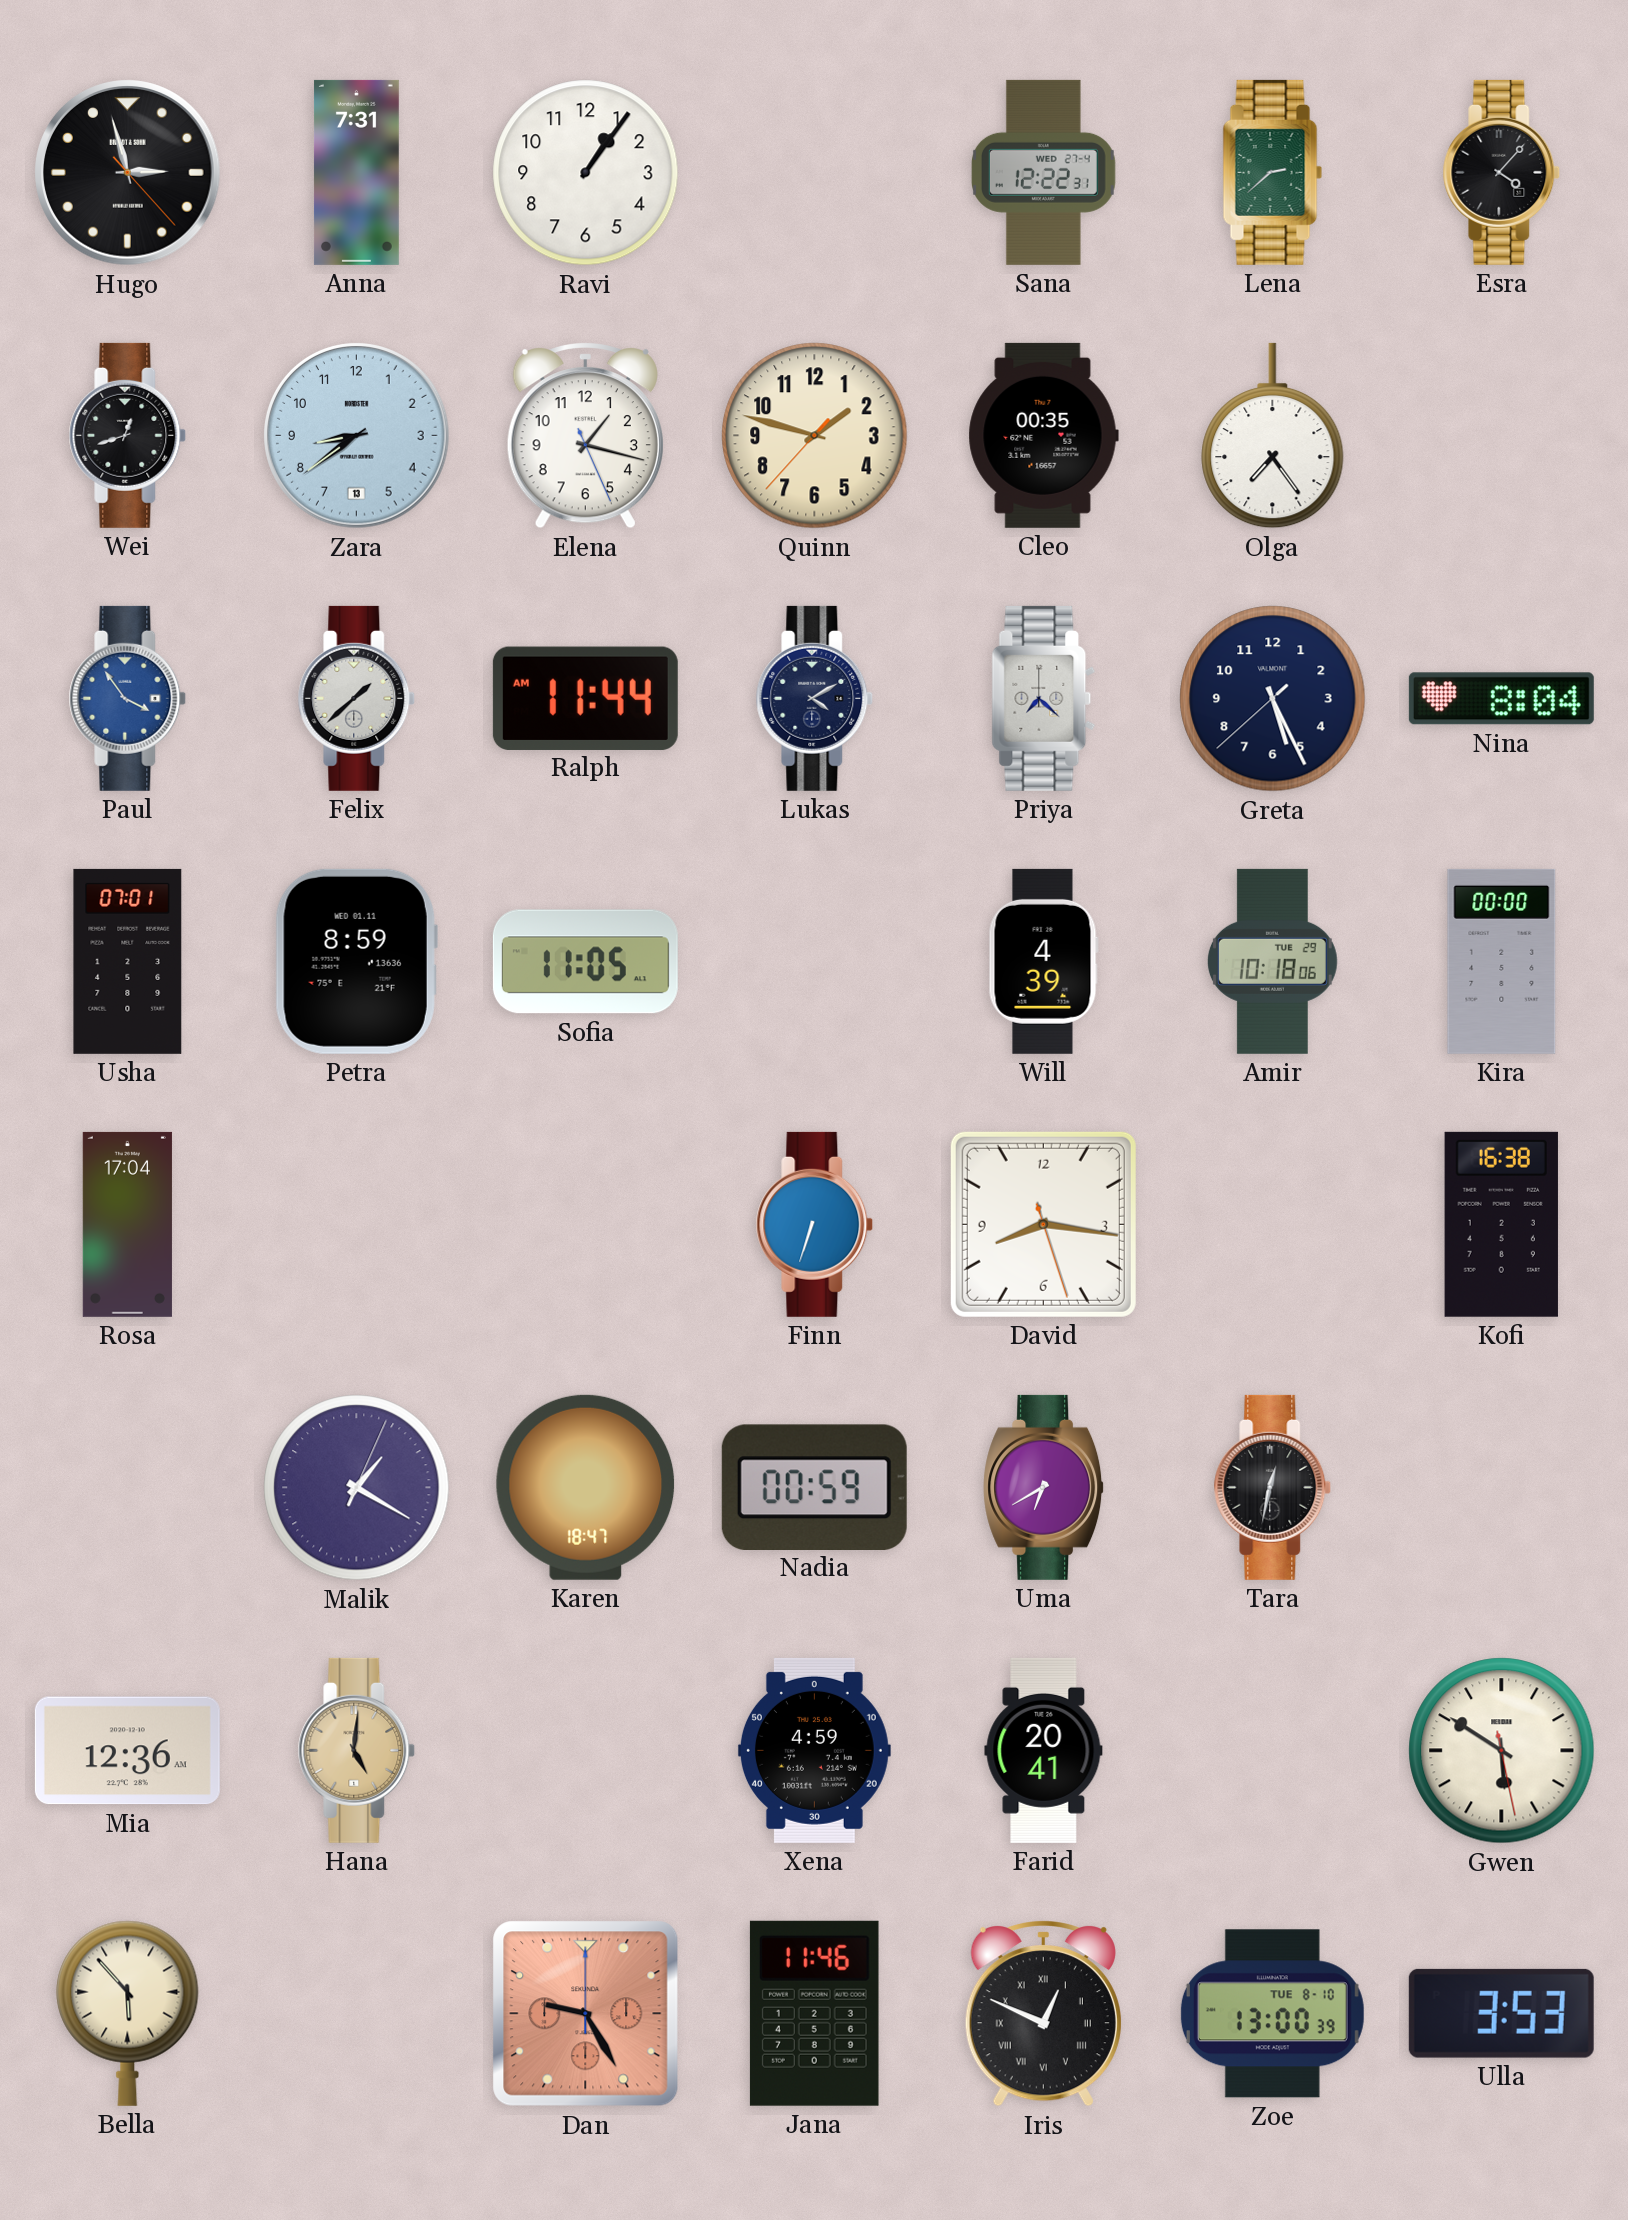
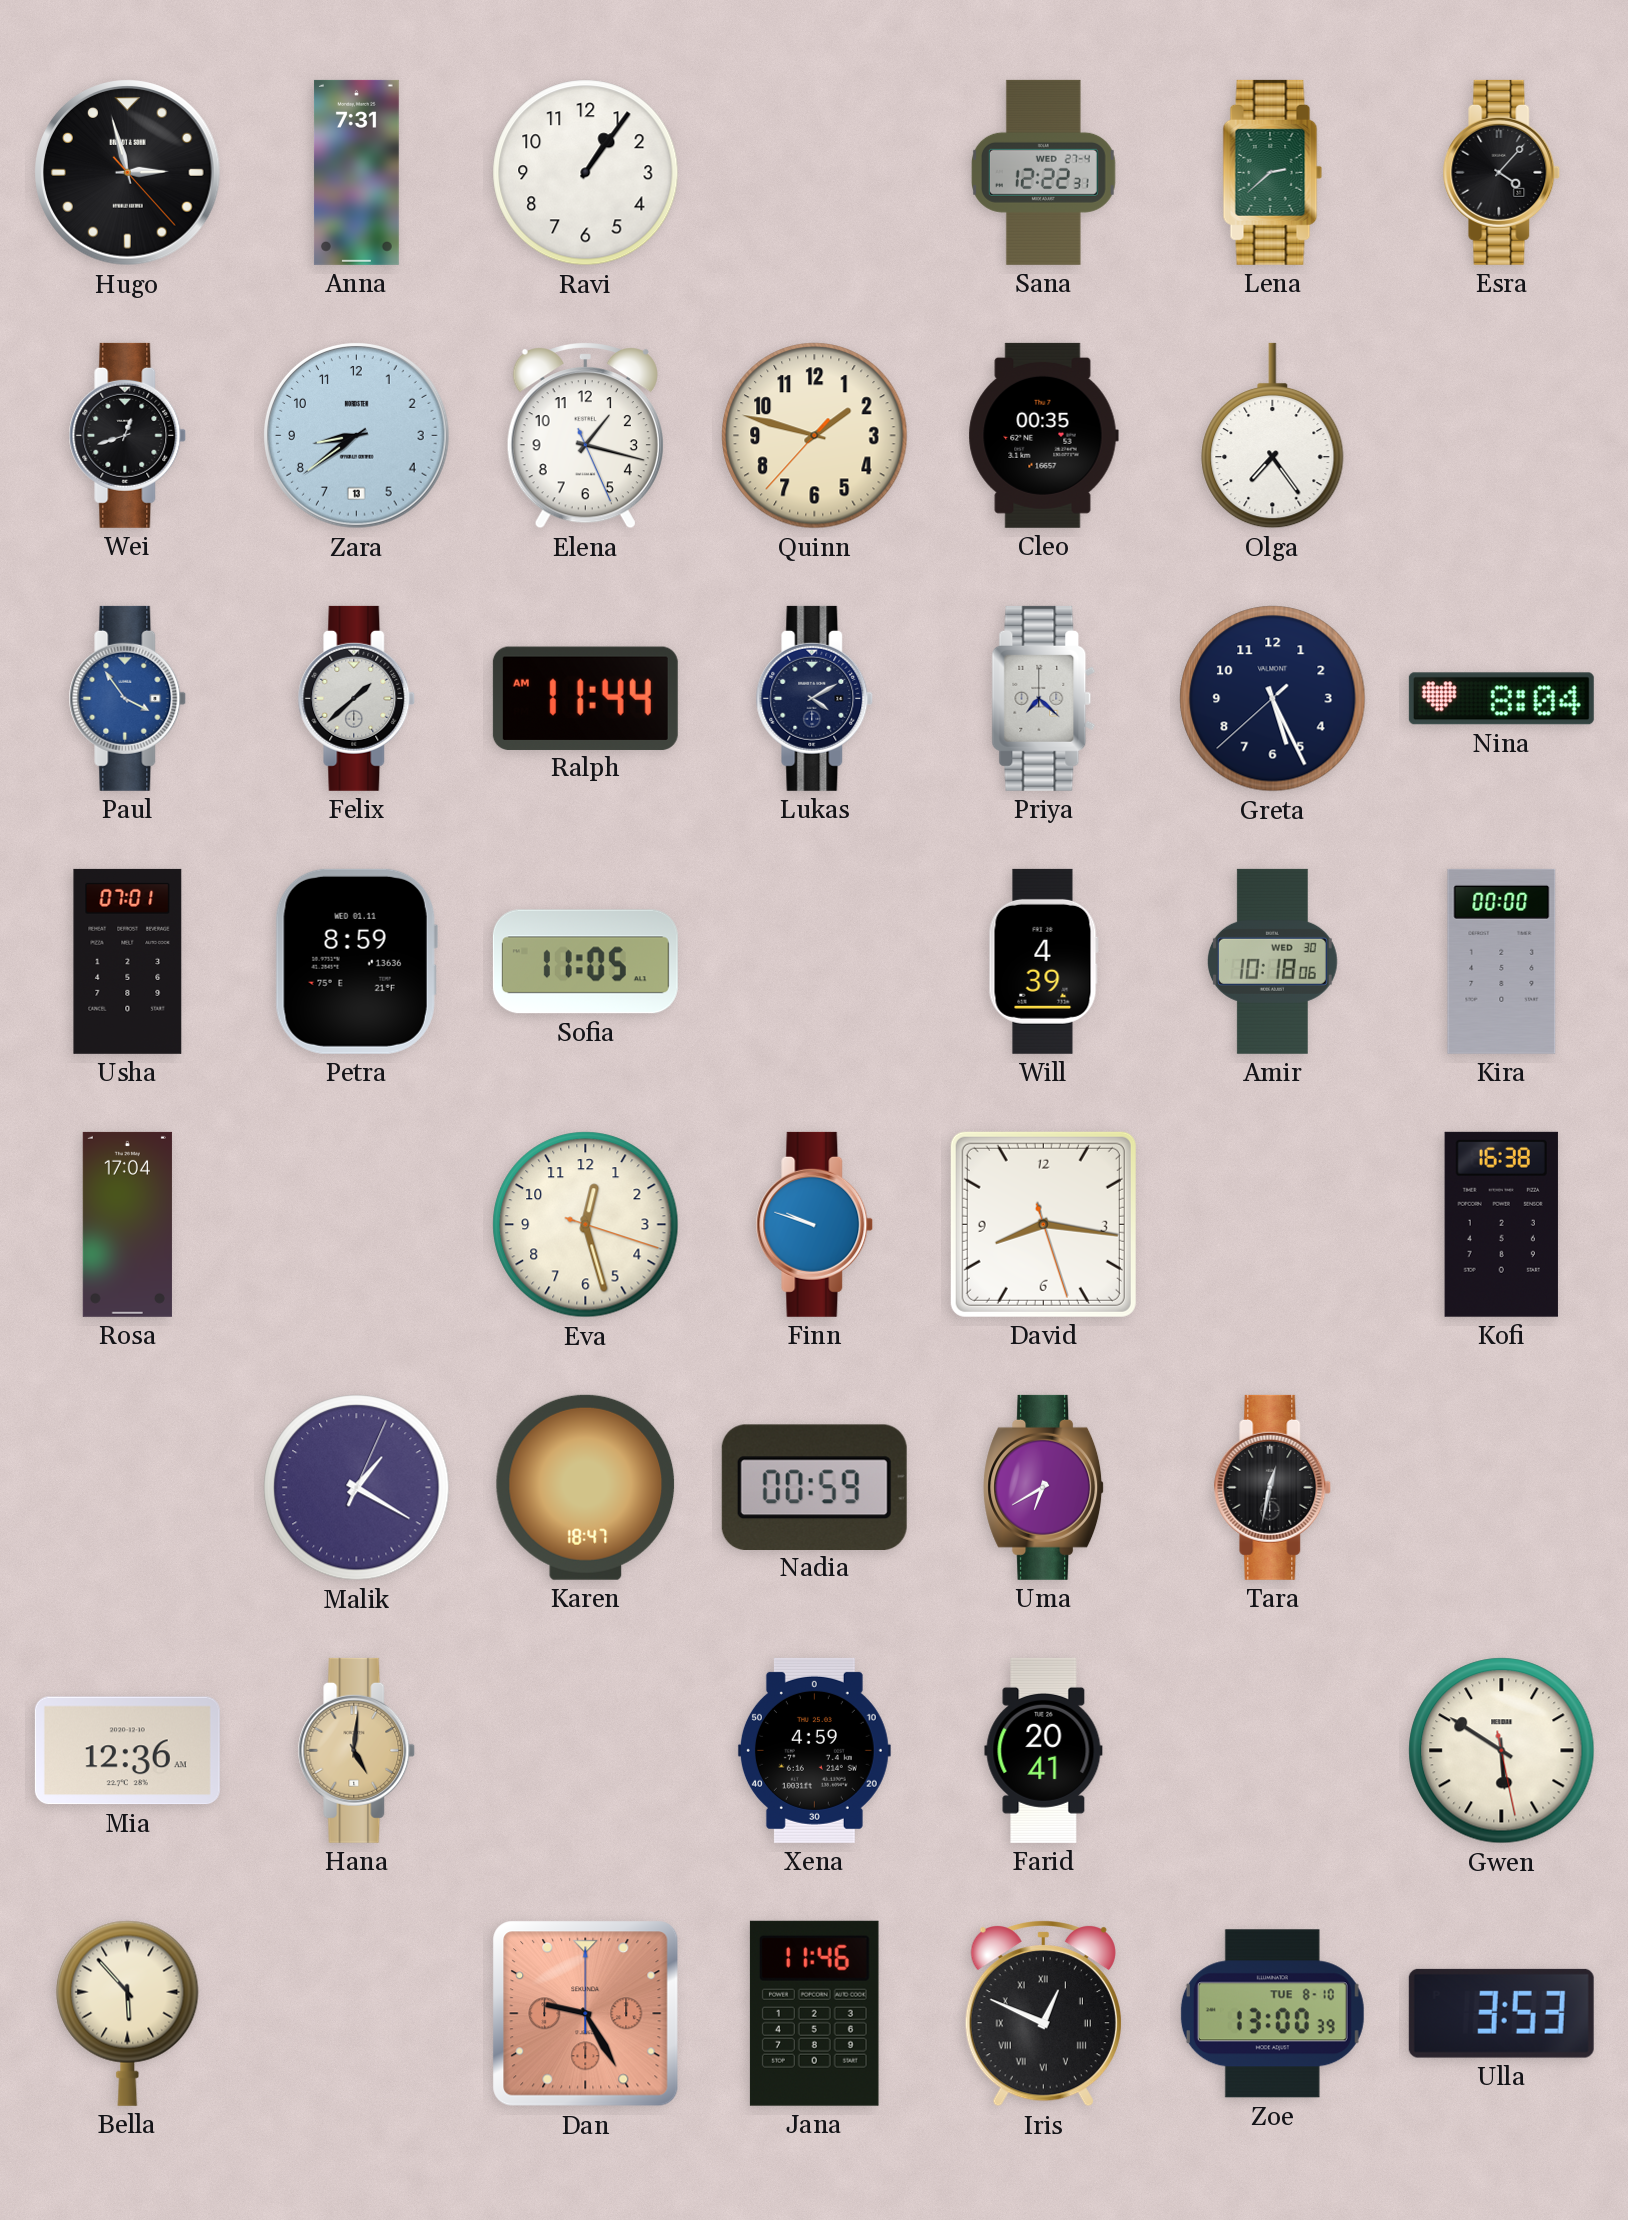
Amir date: TUE 29 -> WED 30 (1272, 961)
Eva: none -> 12:27 (586, 1225)
Finn: 6:33 -> 9:48 (815, 1224)
